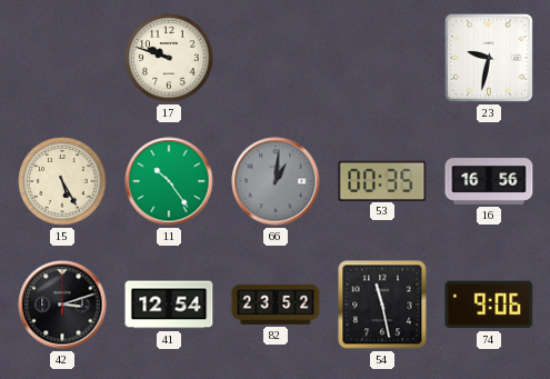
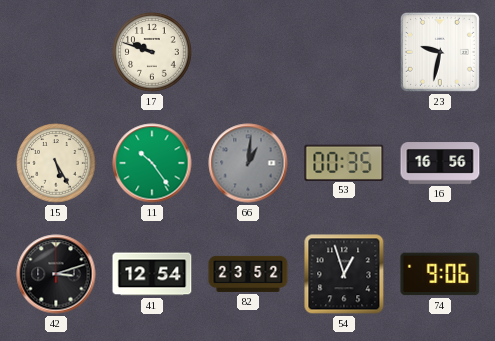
54: 11:28 -> 12:57 (344, 274)
